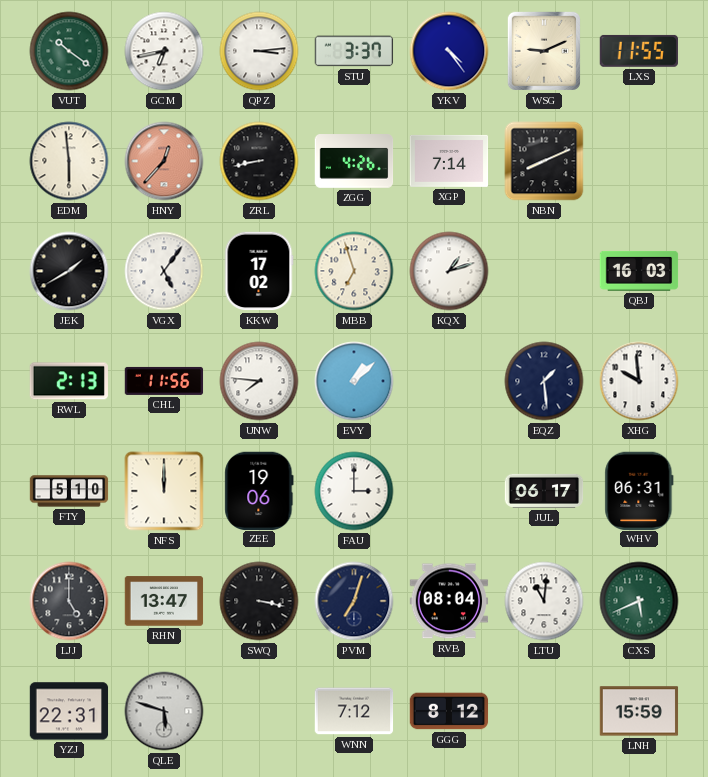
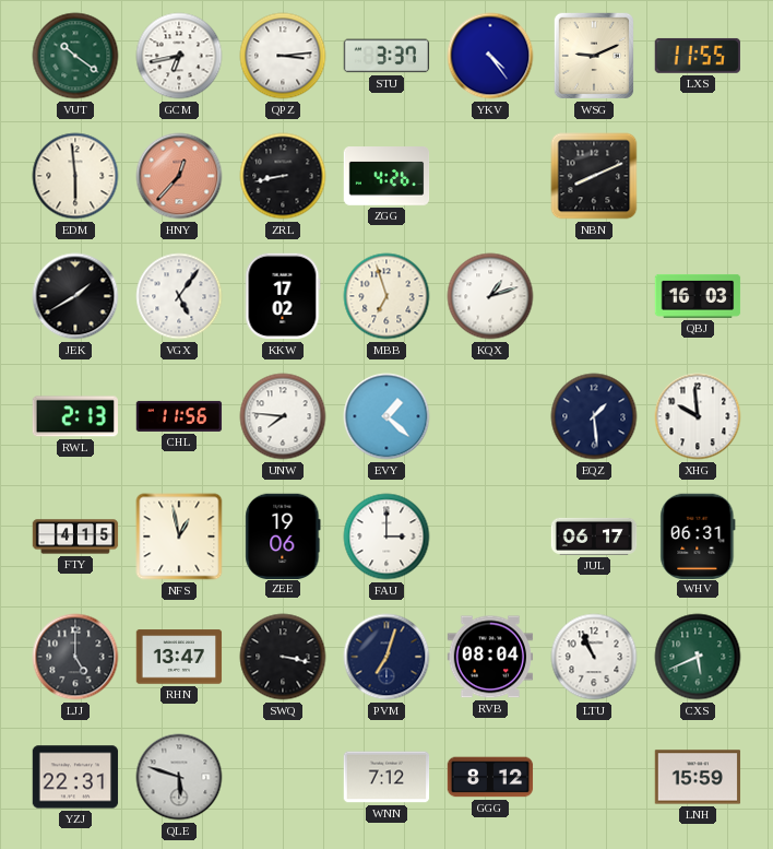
XGP: 7:14 -> none (449, 161)
EVY: 1:08 -> 1:22 (386, 416)
FTY: 5:10 -> 4:15 (75, 536)
NFS: 12:00 -> 12:58 (179, 536)
LTU: 11:01 -> 10:56 (594, 657)
